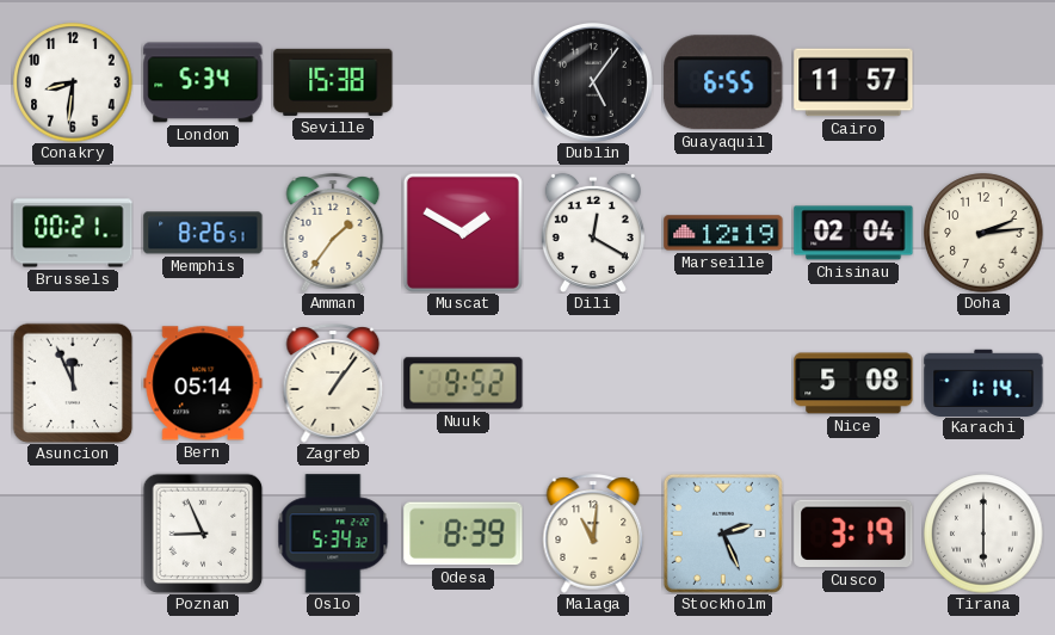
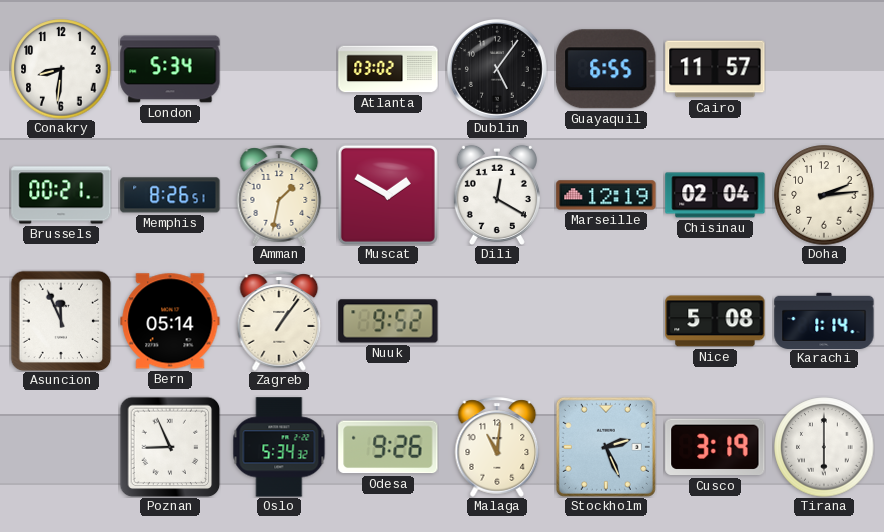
Seville: 15:38 -> none (333, 82)
Atlanta: none -> 03:02 (388, 69)
Amman: 1:36 -> 1:32 (279, 195)
Odesa: 8:39 -> 9:26 (388, 447)
